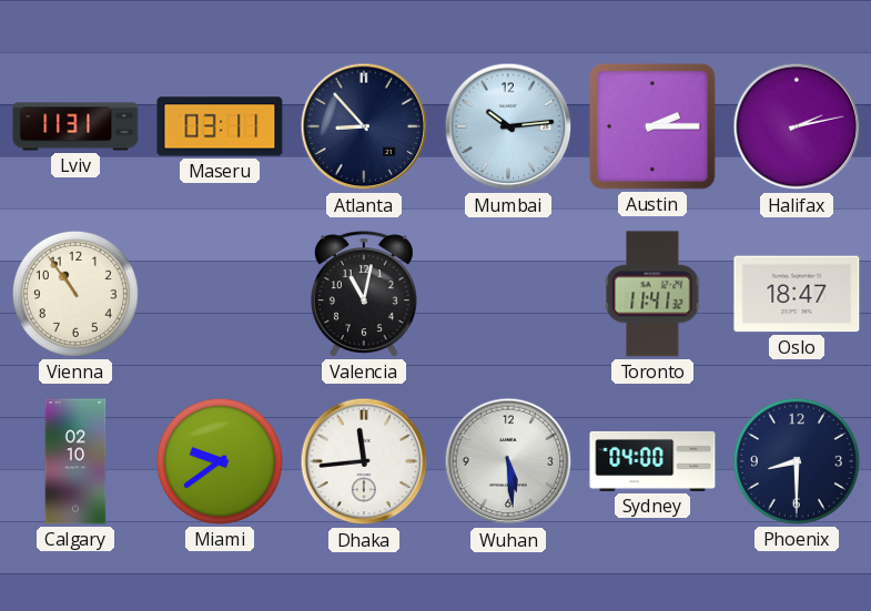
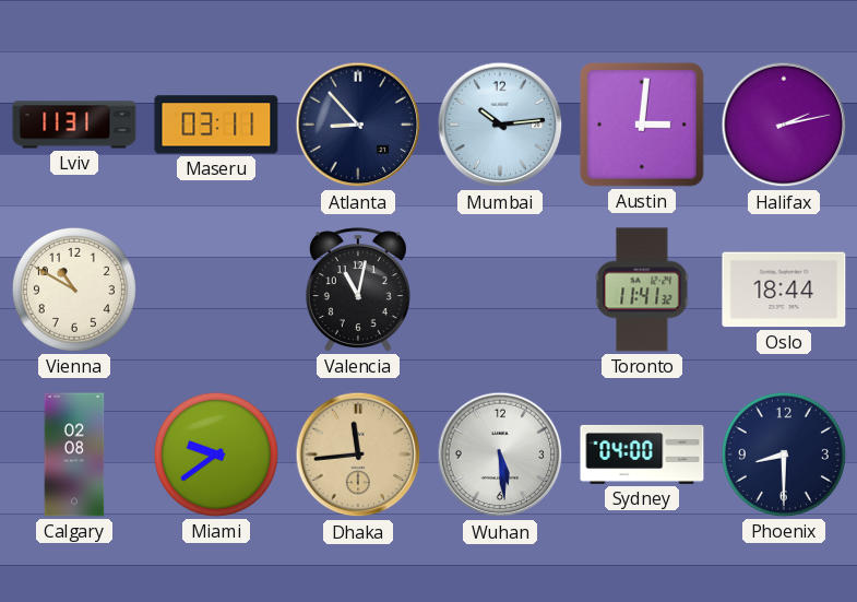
Austin: 2:15 -> 3:01 (642, 125)
Vienna: 10:54 -> 10:50 (74, 290)
Oslo: 18:47 -> 18:44 (784, 290)
Calgary: 02:10 -> 02:08 (74, 455)
Dhaka dial: white -> champagne (358, 455)
